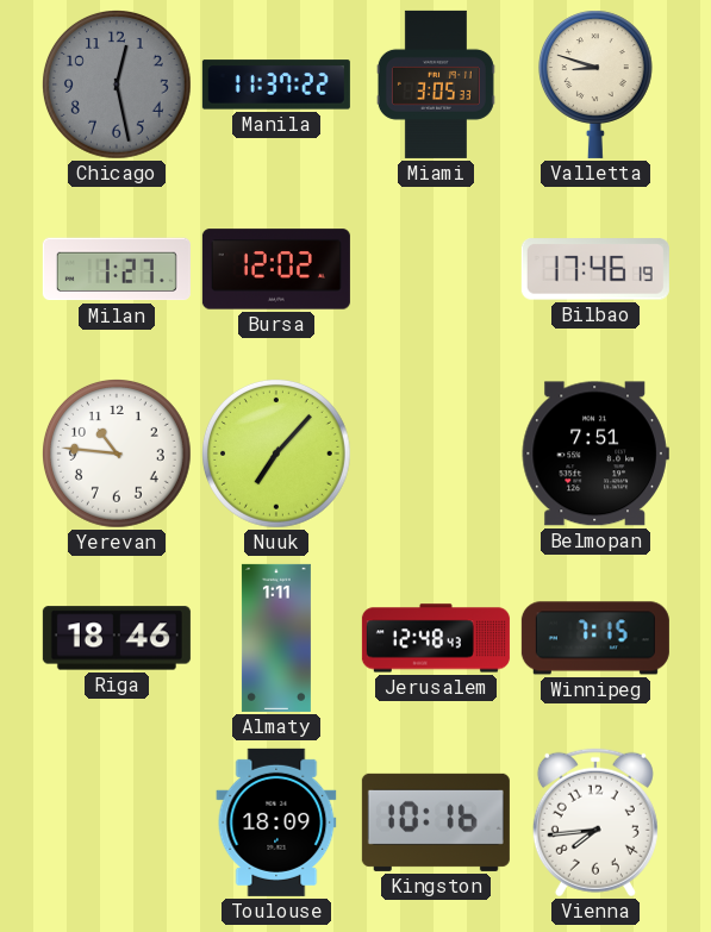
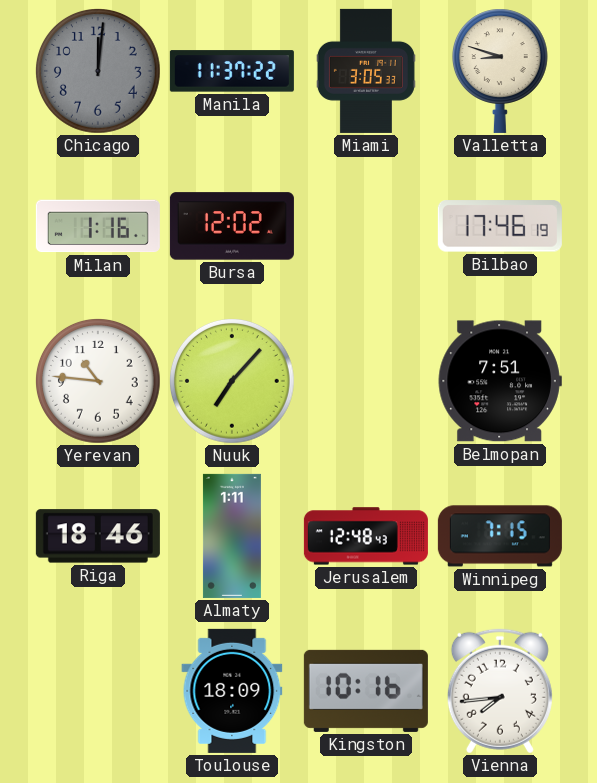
Chicago: 12:28 -> 12:01 (99, 72)
Milan: 1:27 -> 1:16 (98, 226)
